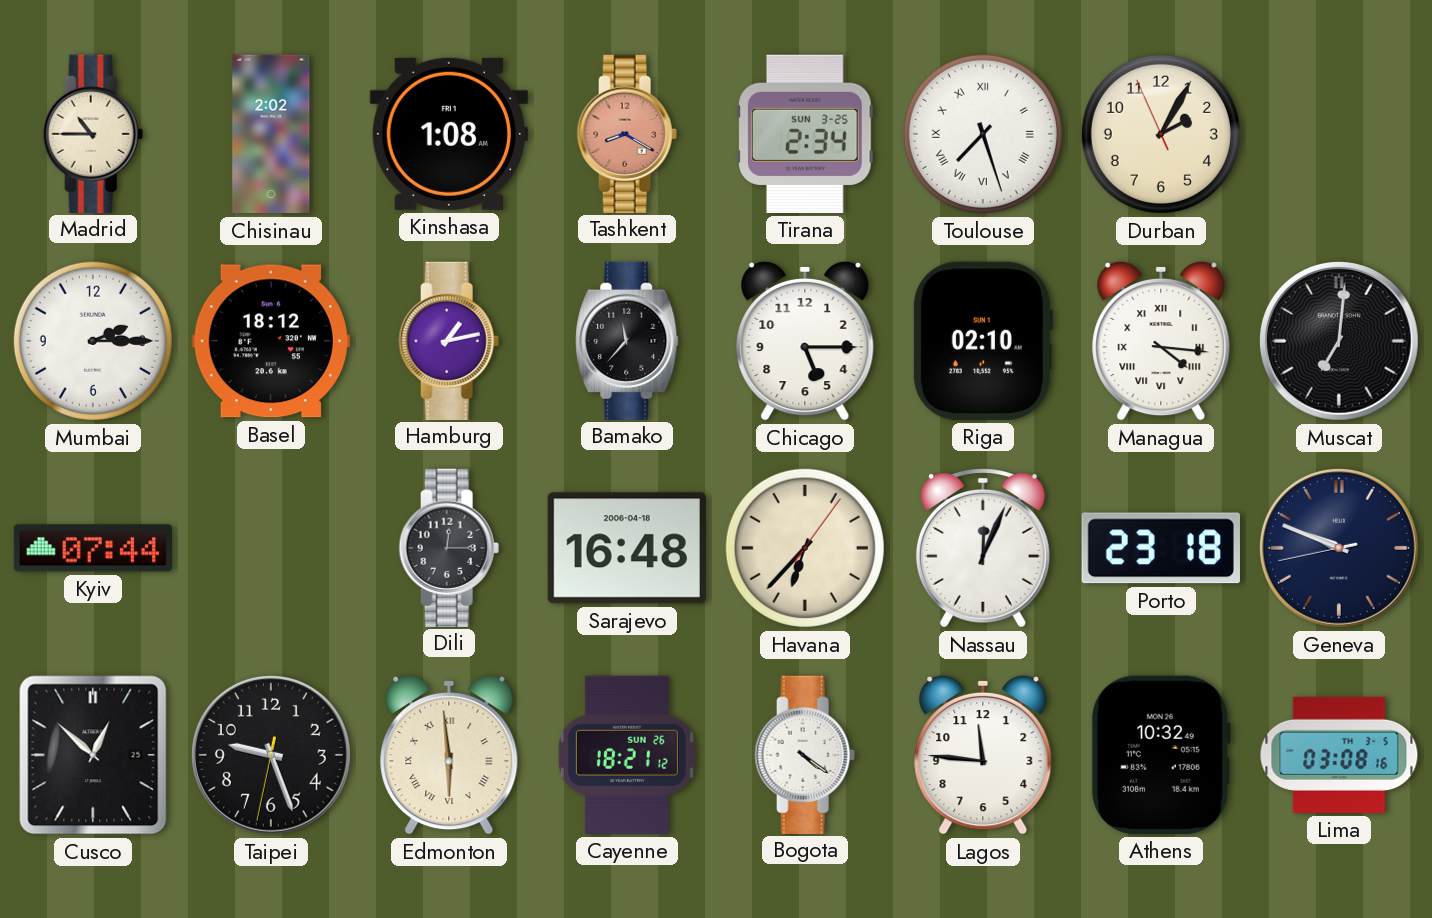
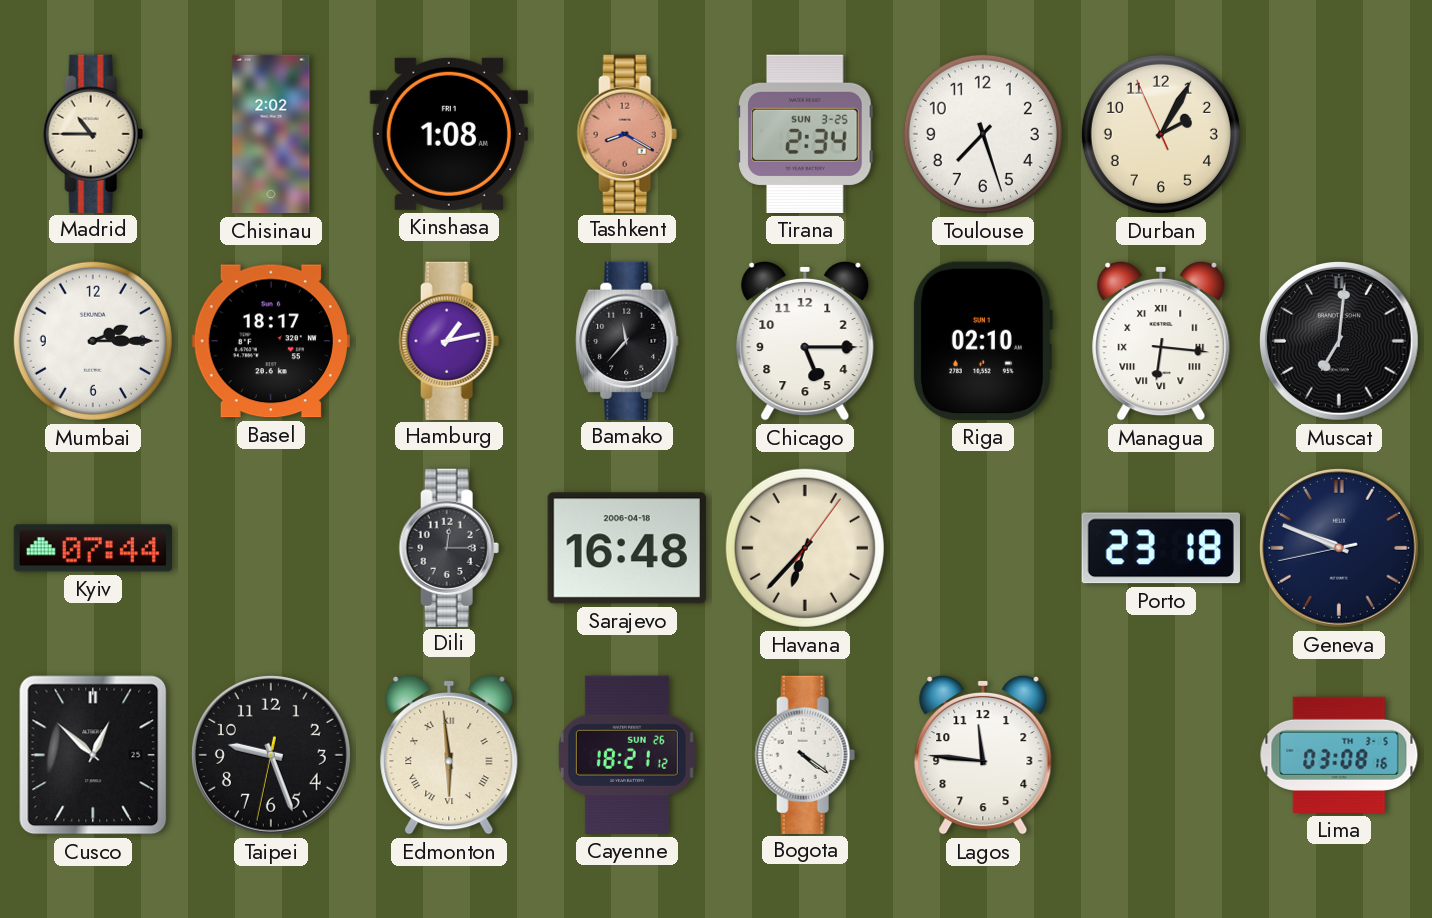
Toulouse numerals: Roman -> Arabic (983, 134)
Basel: 18:12 -> 18:17 (271, 341)
Managua: 4:16 -> 6:16 (1161, 341)
Nassau: 12:04 -> none (983, 549)
Athens: 10:32 -> none (1161, 755)
